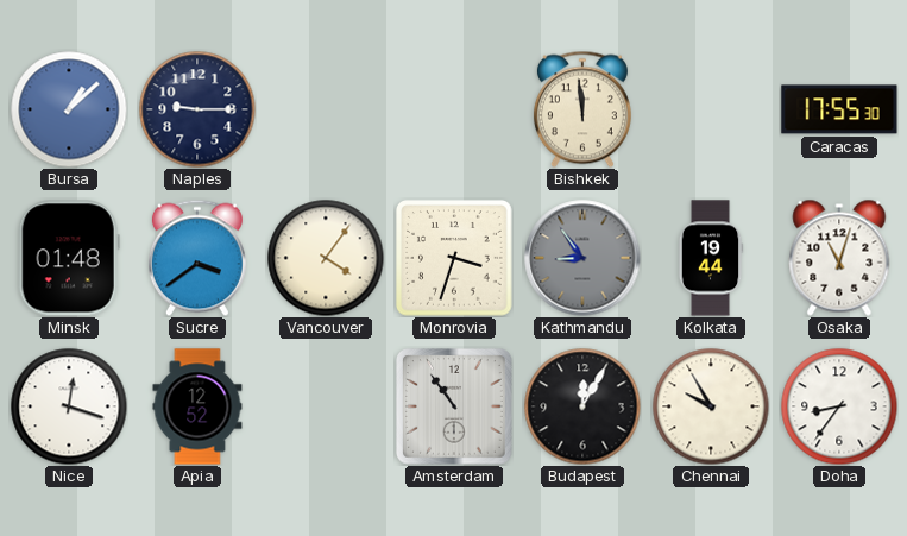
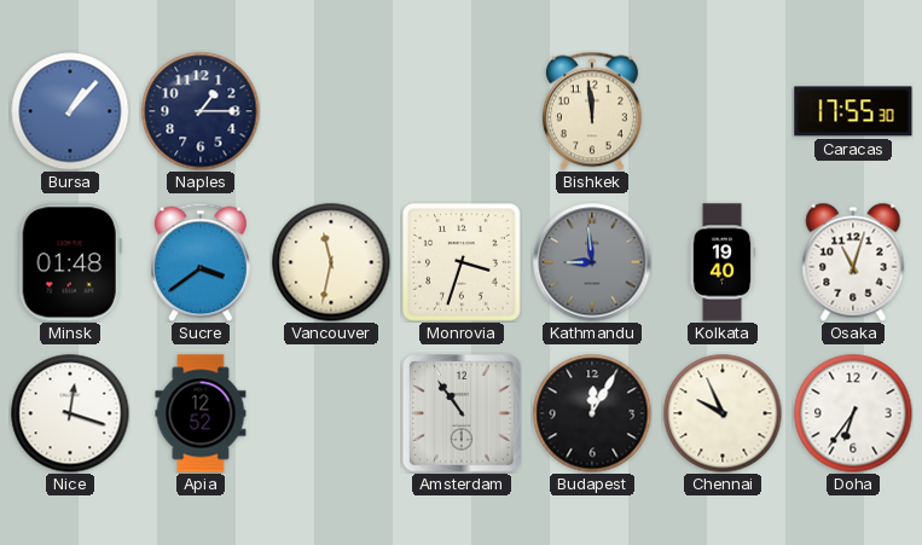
Bursa: 1:08 -> 1:07 (70, 111)
Naples: 9:15 -> 1:15 (201, 111)
Vancouver: 4:06 -> 11:32 (331, 262)
Kathmandu: 8:54 -> 8:59 (592, 262)
Kolkata: 19:44 -> 19:40 (723, 262)
Chennai: 9:55 -> 9:56 (723, 413)
Doha: 8:36 -> 6:36 (853, 413)
